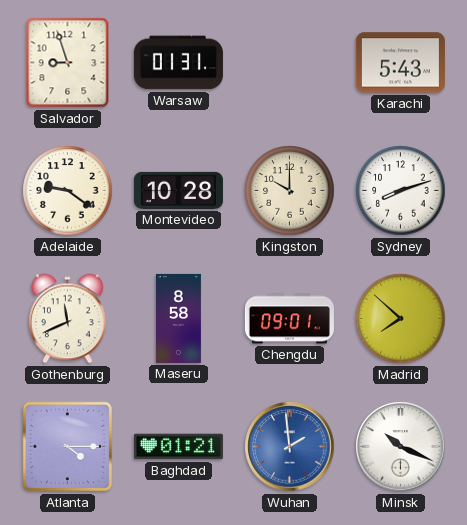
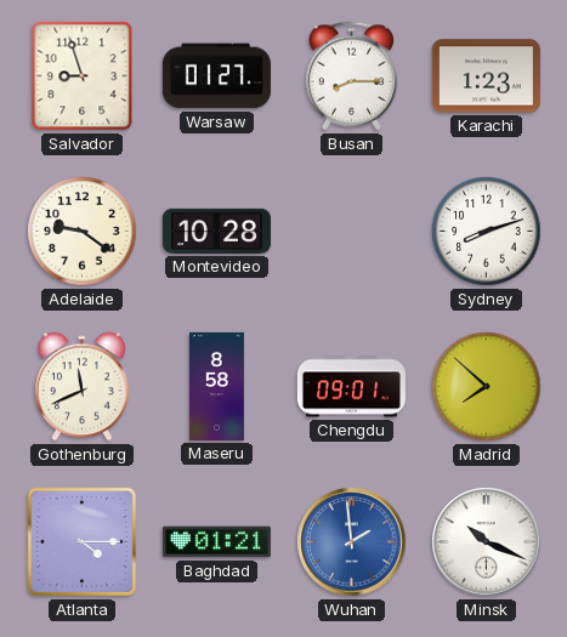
Warsaw: 01:31 -> 01:27 (216, 76)
Busan: none -> 8:15 (352, 76)
Karachi: 5:43 -> 1:23 (486, 76)
Kingston: 10:00 -> none (290, 191)
